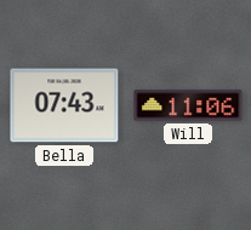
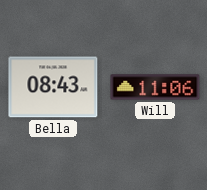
Bella: 07:43 -> 08:43 (53, 87)
